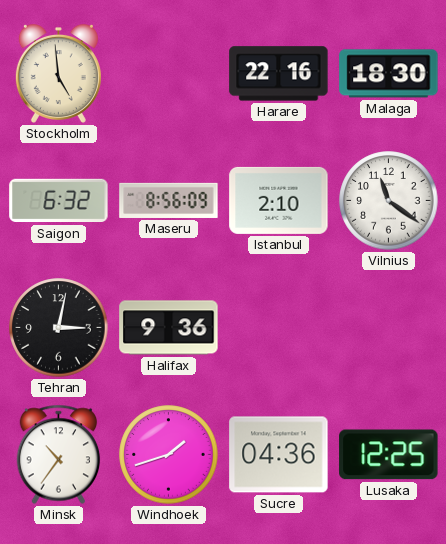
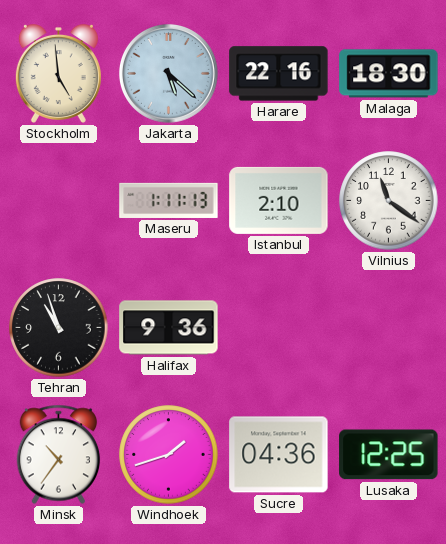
Jakarta: none -> 5:22 (168, 73)
Saigon: 6:32 -> none (59, 201)
Maseru: 8:56 -> 1:11 (169, 200)
Tehran: 3:02 -> 10:57 (59, 328)
